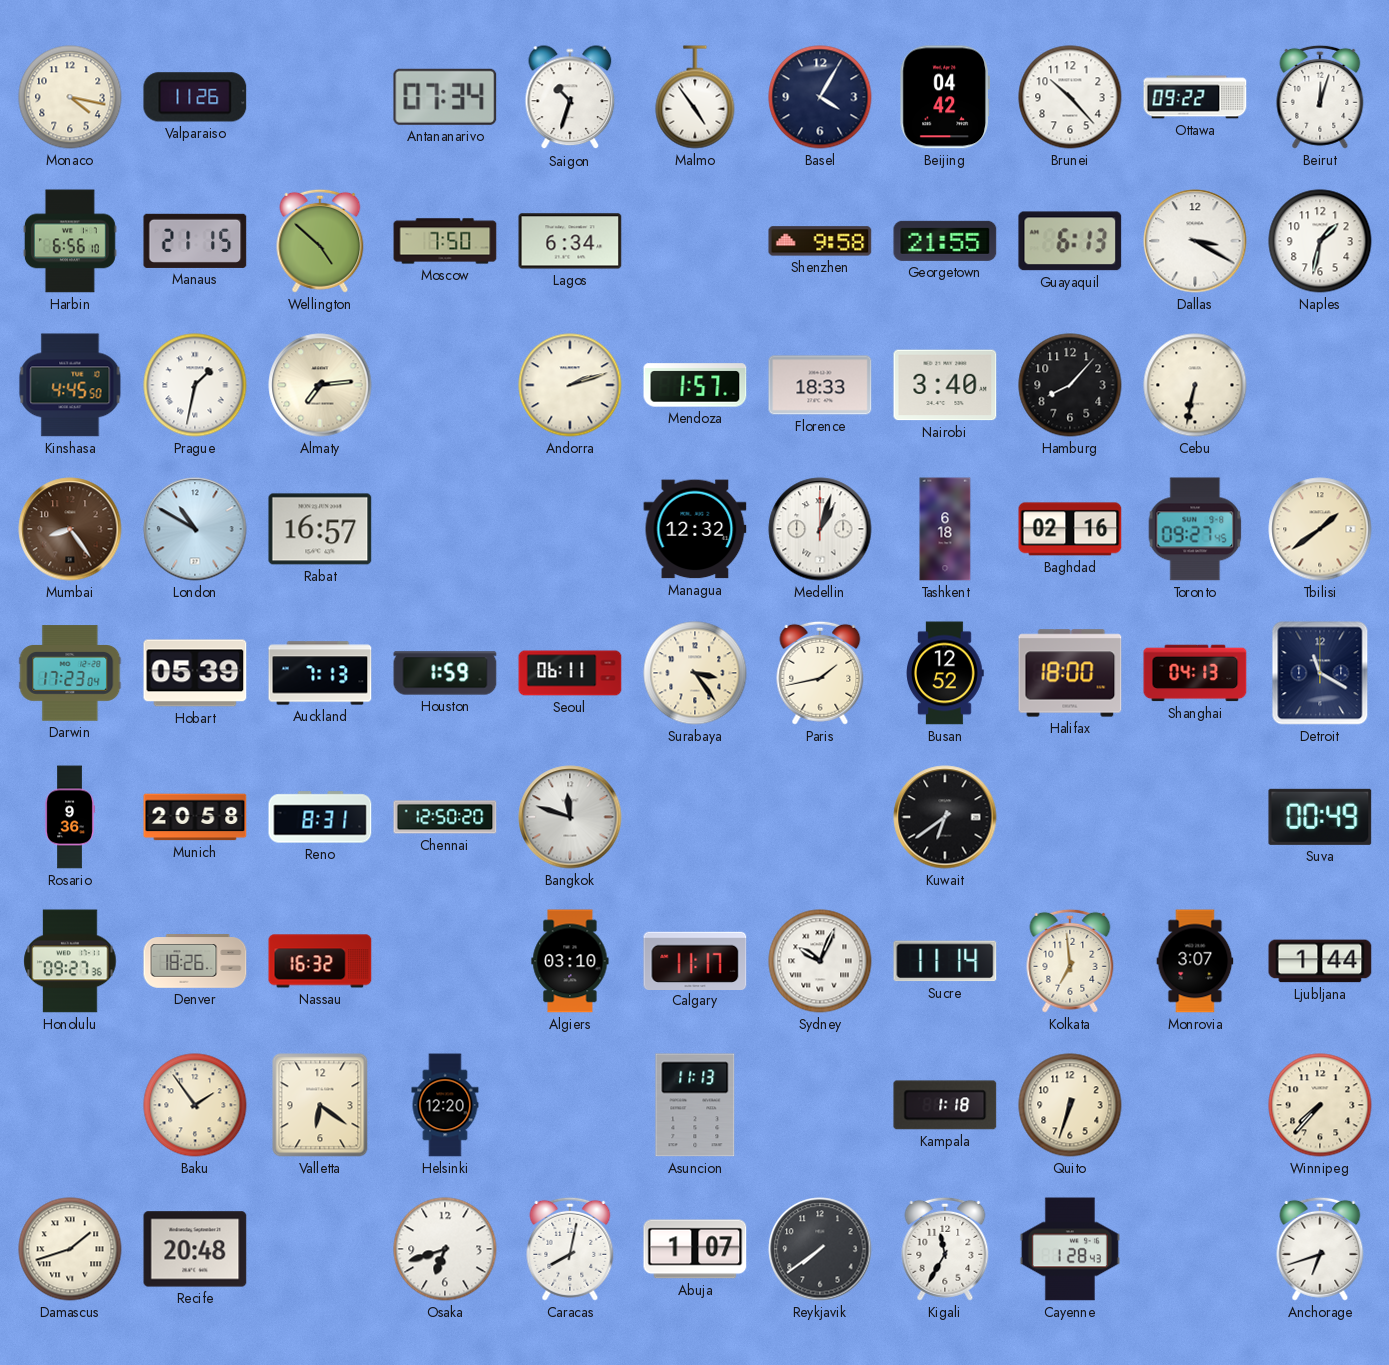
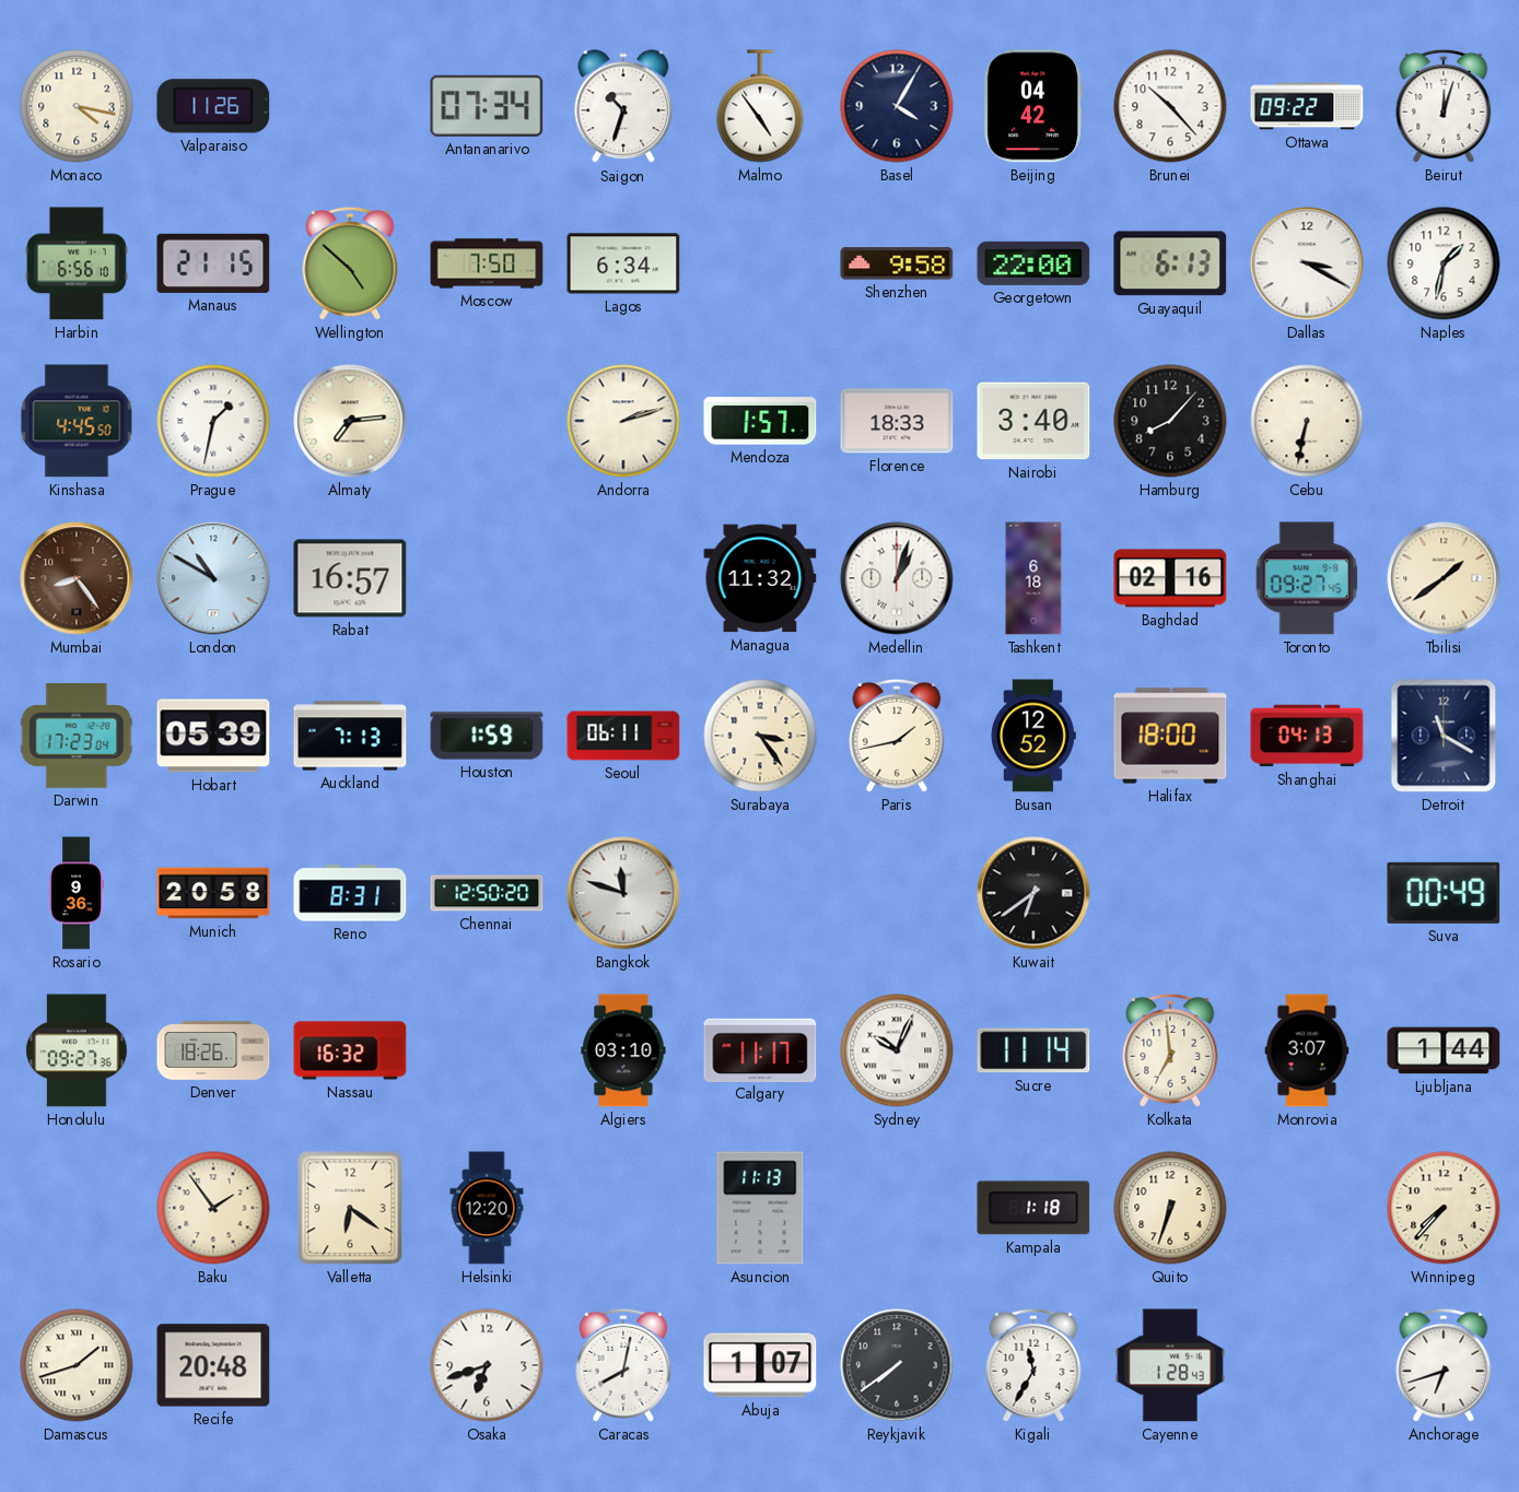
Georgetown: 21:55 -> 22:00 (1033, 263)
Managua: 12:32 -> 11:32 (760, 578)
